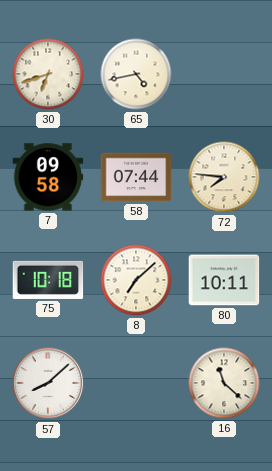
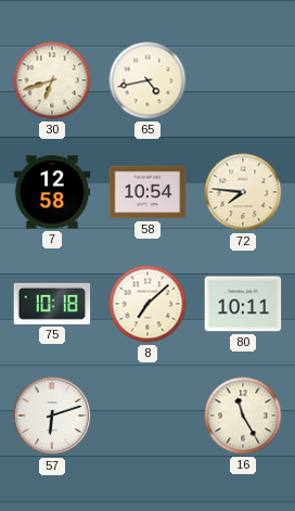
7: 09:58 -> 12:58 (52, 192)
58: 07:44 -> 10:54 (147, 192)
57: 8:08 -> 6:12 (52, 416)
16: 11:22 -> 11:25 (243, 416)
